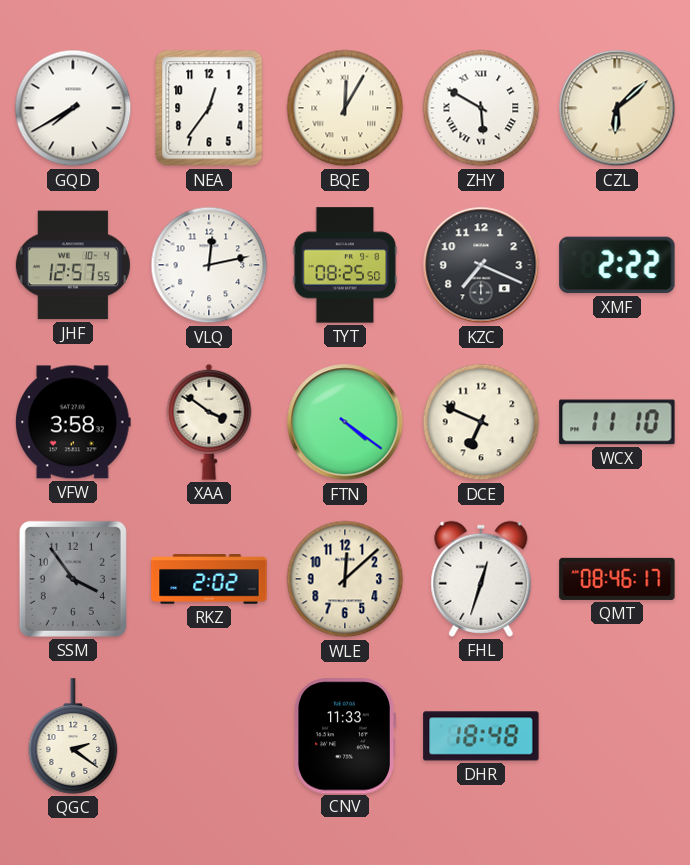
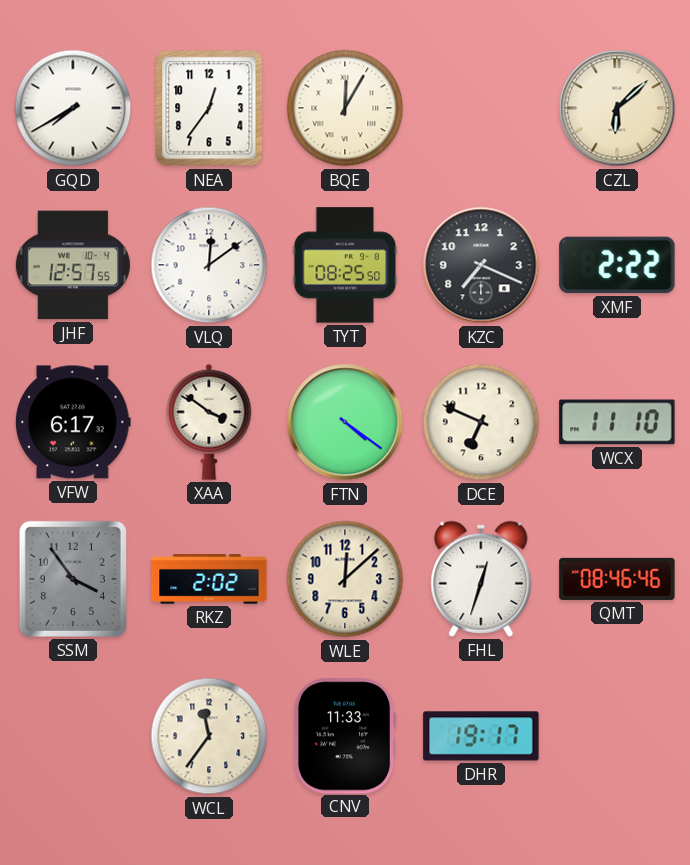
ZHY: 5:50 -> none (481, 108)
VLQ: 12:13 -> 12:09 (209, 265)
VFW: 3:58 -> 6:17 (74, 422)
QMT: 08:46:17 -> 08:46:46 (617, 579)
QGC: 2:21 -> none (73, 736)
WCL: none -> 11:36 (209, 736)
DHR: 18:48 -> 19:17 (481, 736)
